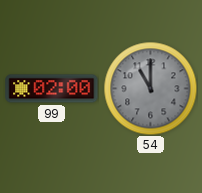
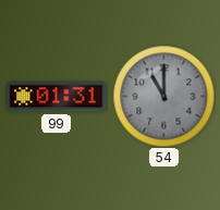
99: 02:00 -> 01:31 (57, 97)
